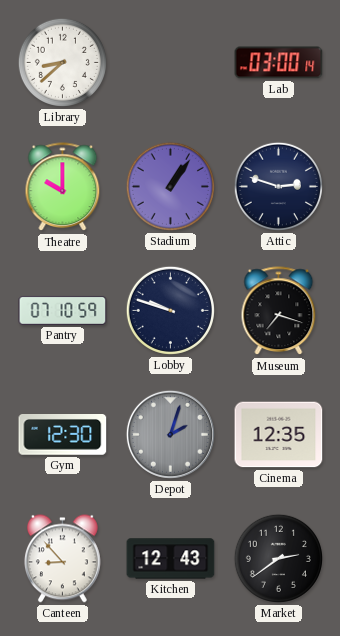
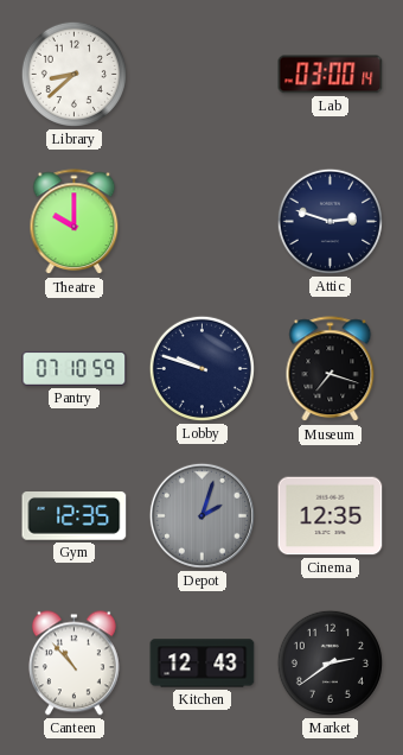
Stadium: 1:06 -> none (170, 186)
Gym: 12:30 -> 12:35 (75, 516)
Canteen: 8:53 -> 10:53 (73, 664)
